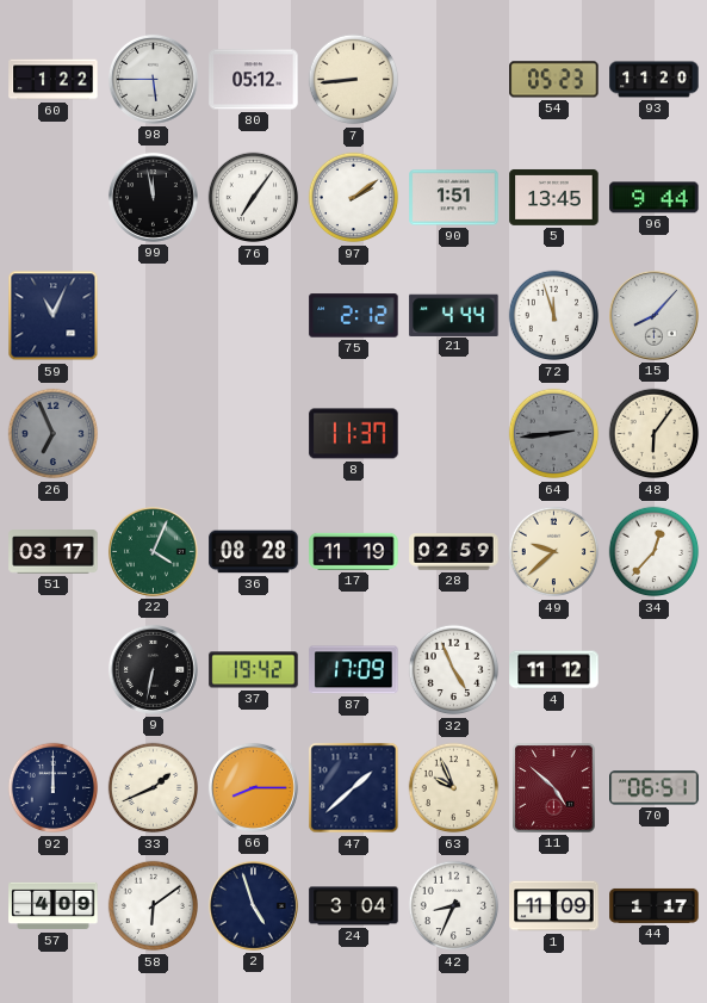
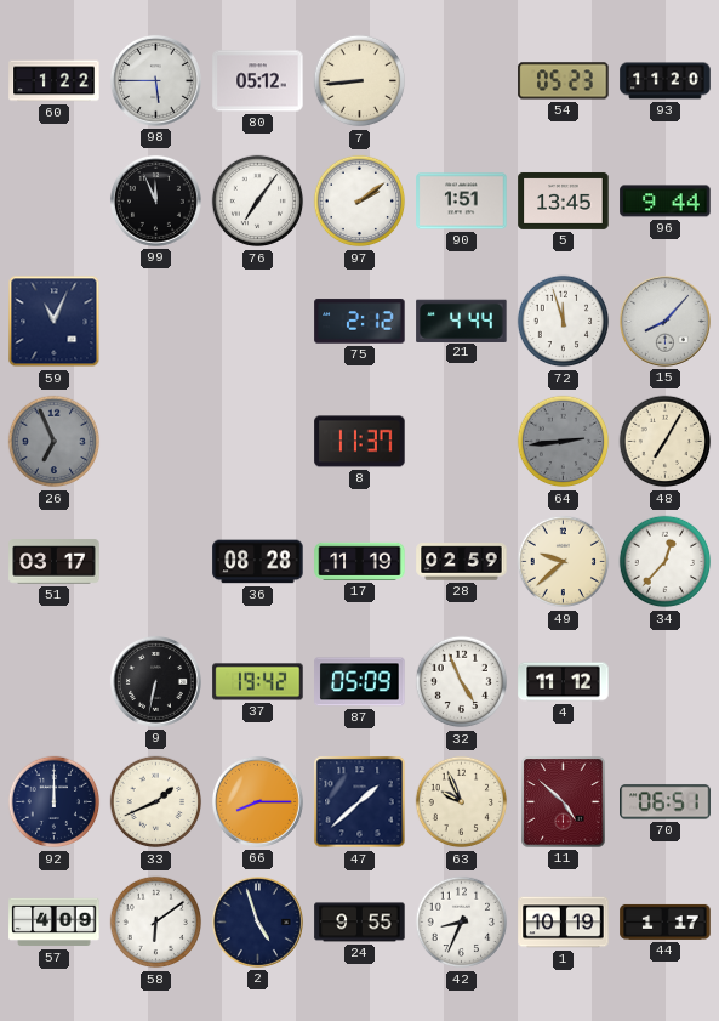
99: 11:58 -> 11:56 (155, 200)
48: 6:06 -> 7:05 (666, 442)
22: 4:04 -> none (153, 551)
87: 17:09 -> 05:09 (360, 682)
24: 3:04 -> 9:55 (360, 923)
1: 11:09 -> 10:19 (564, 923)
